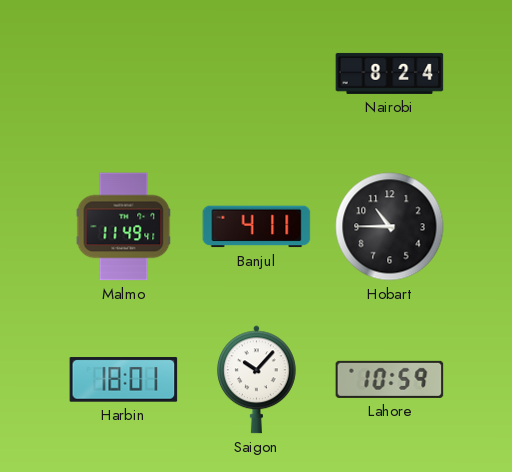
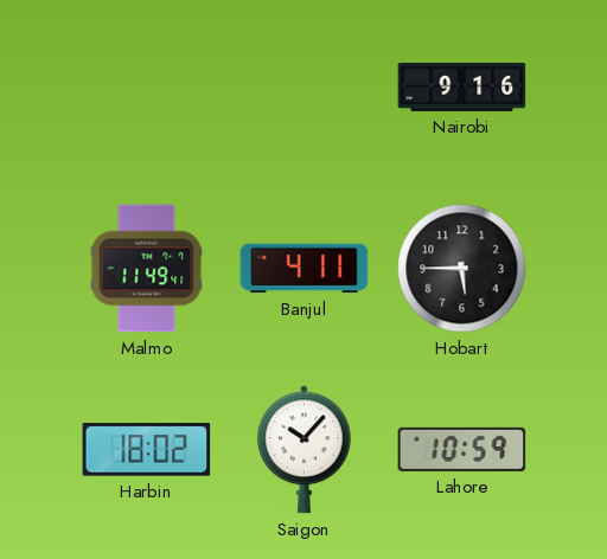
Nairobi: 8:24 -> 9:16 (462, 86)
Hobart: 10:45 -> 5:45 (462, 269)
Harbin: 18:01 -> 18:02 (147, 450)
